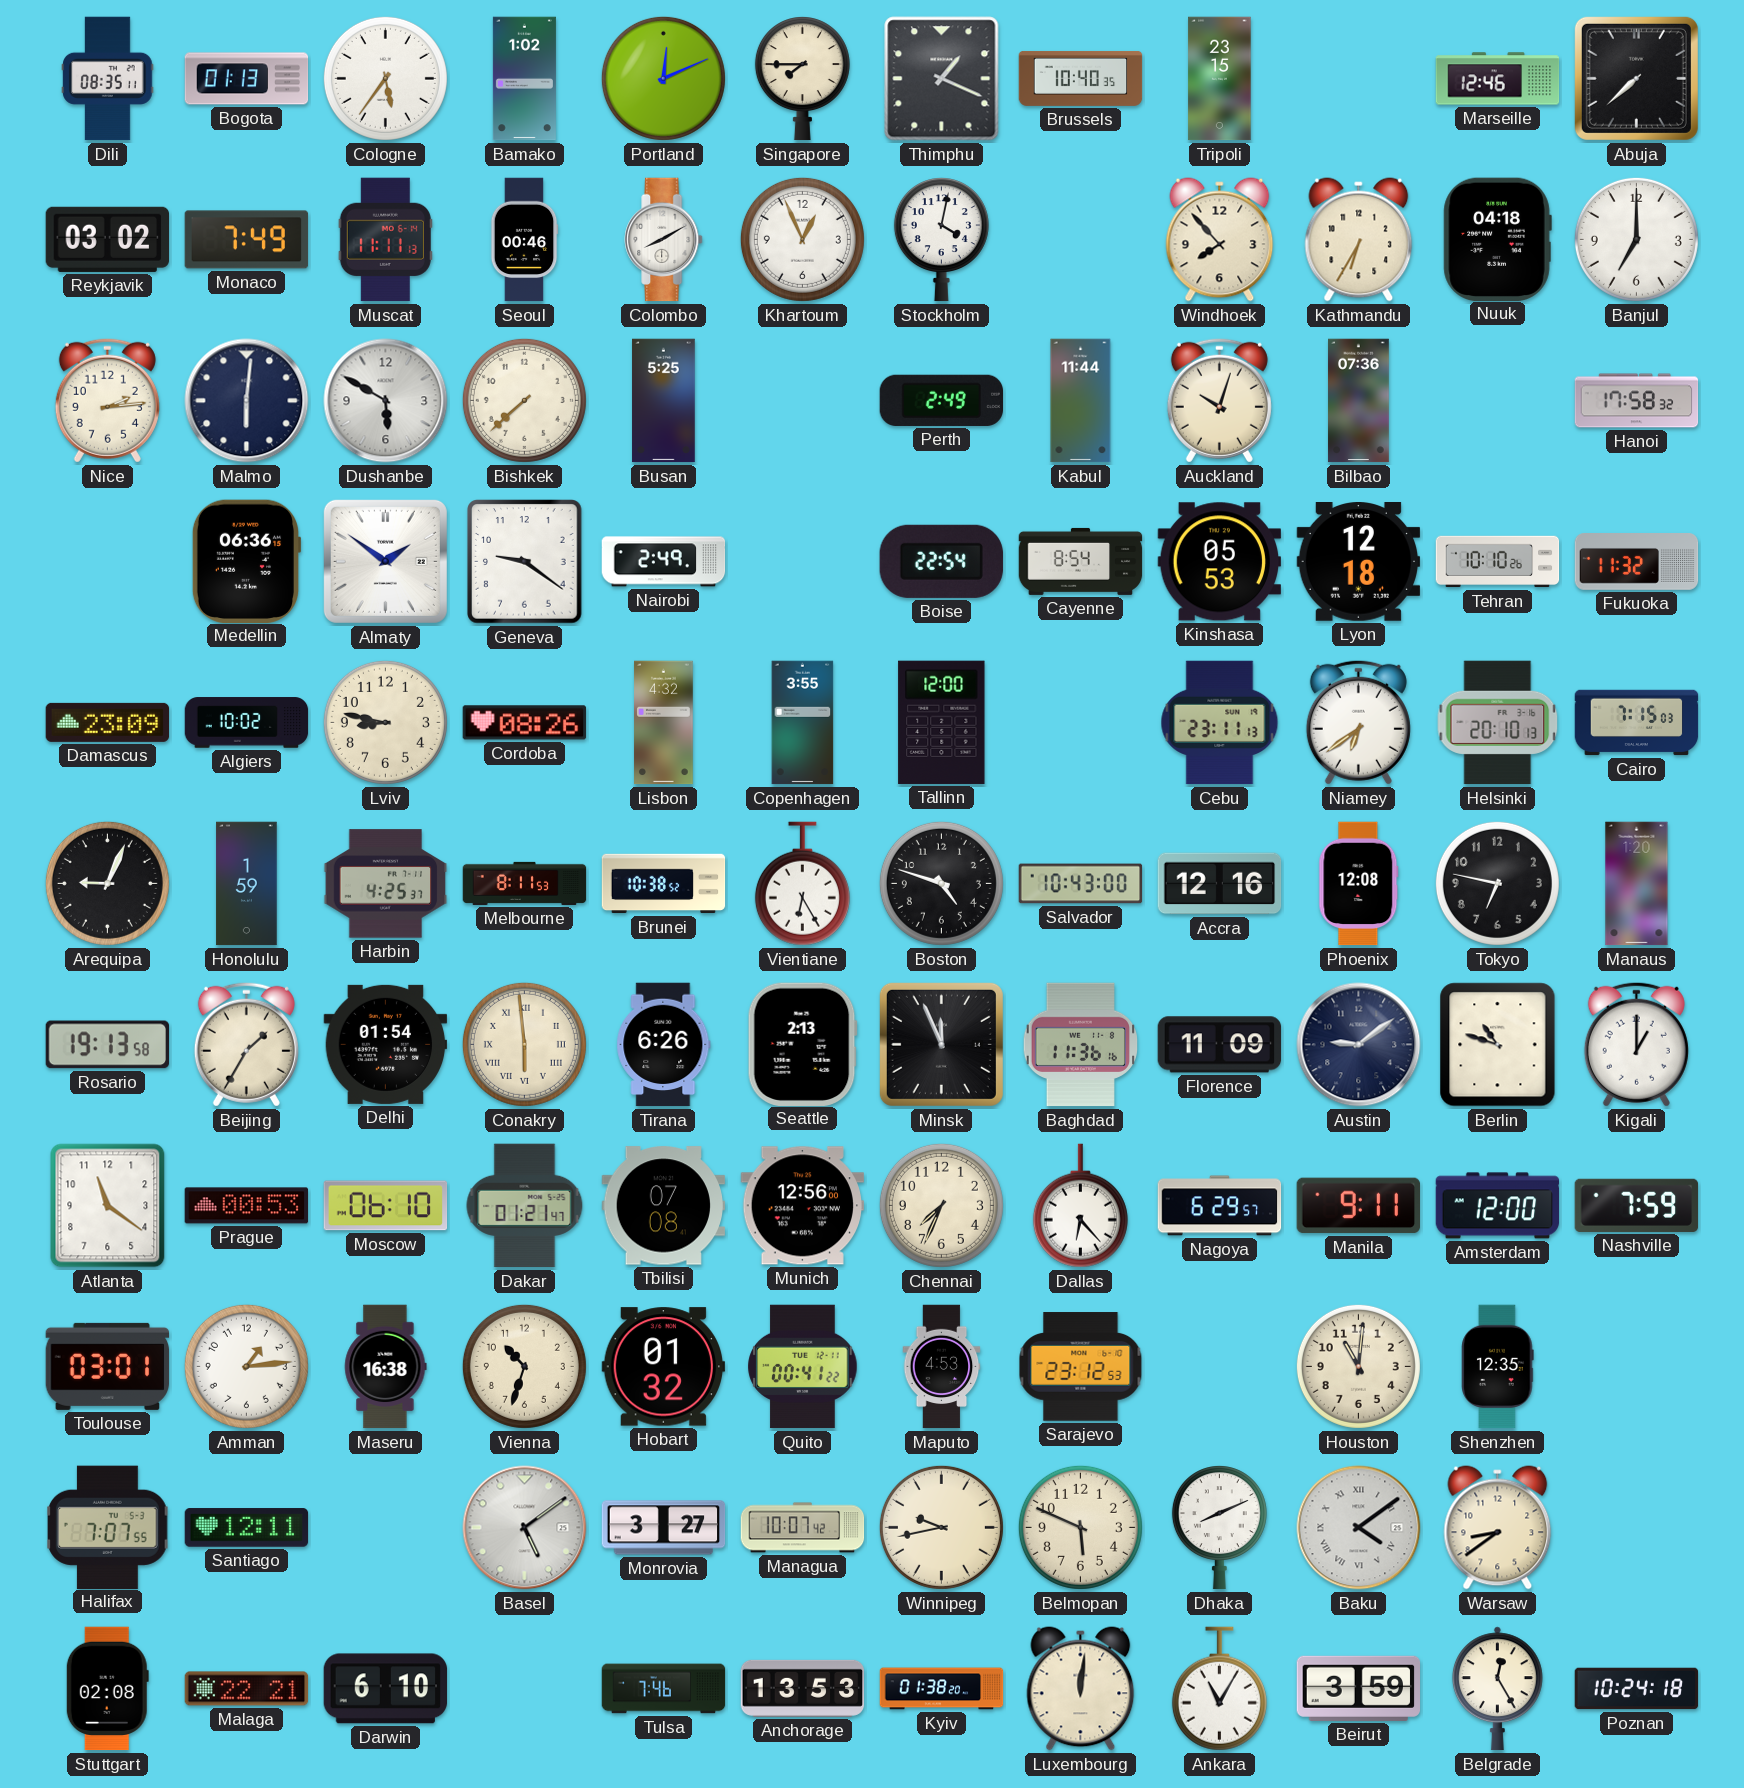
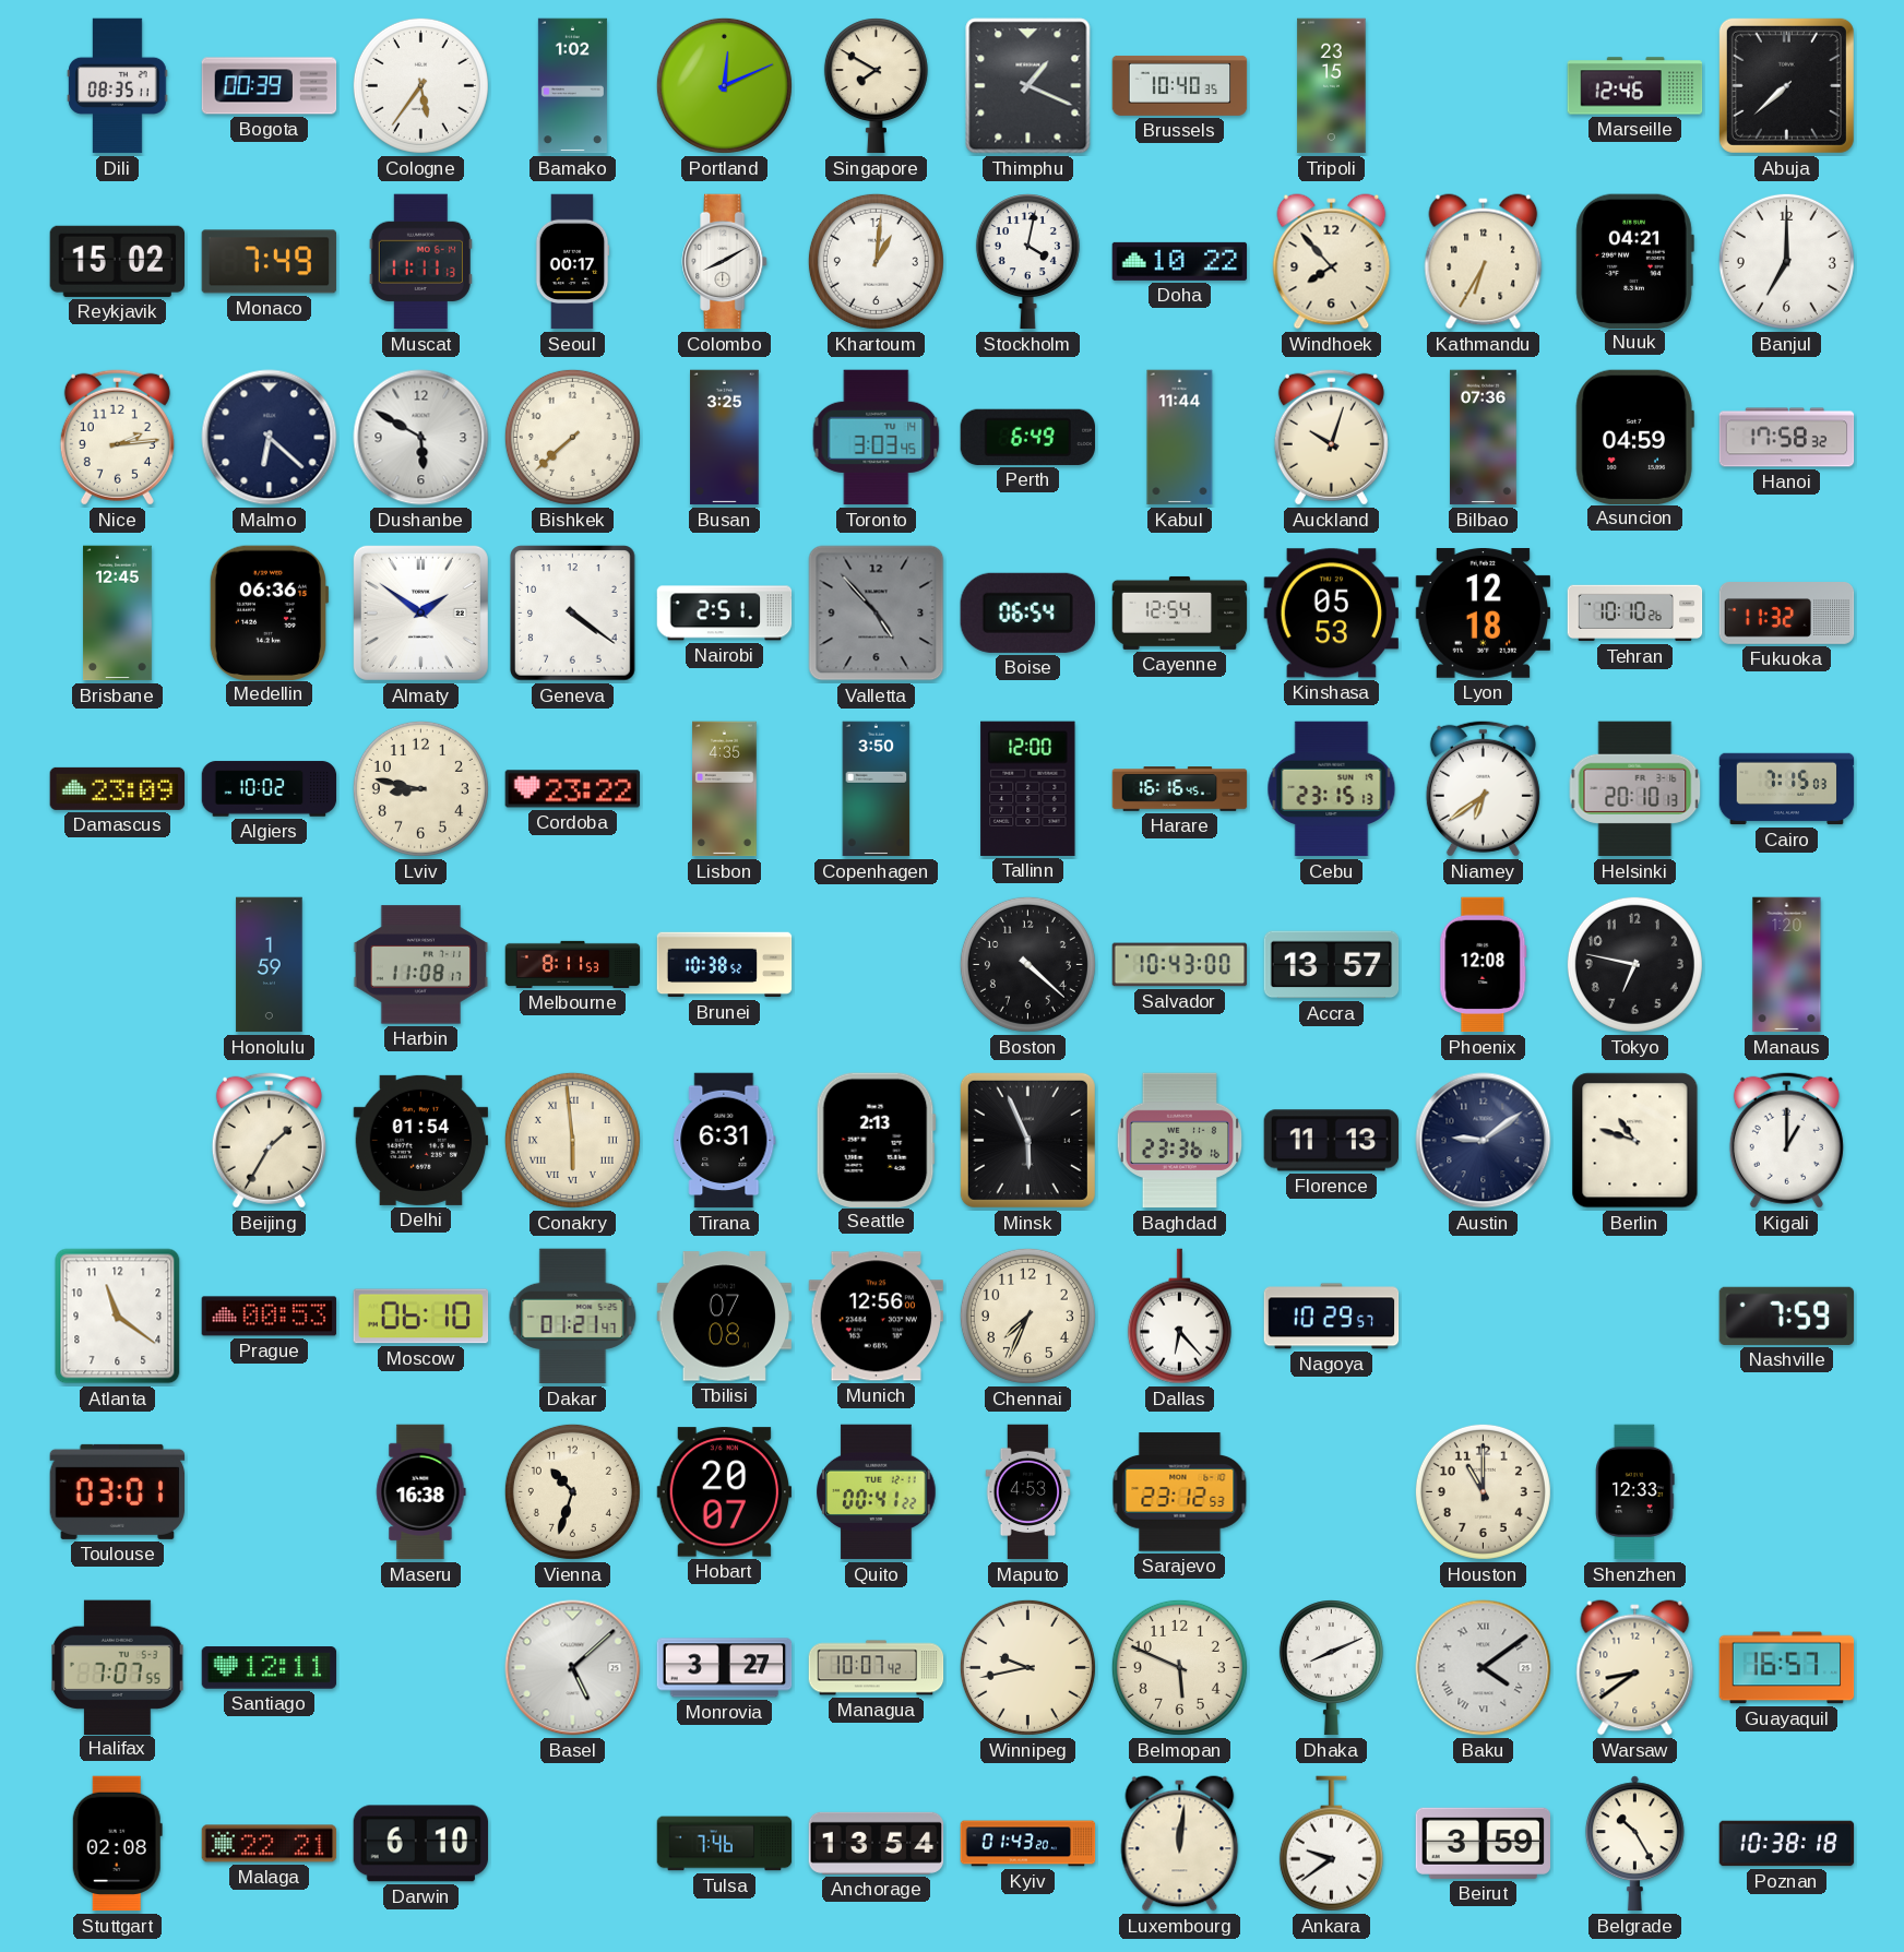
Bogota: 01:13 -> 00:39 (270, 86)
Singapore: 7:45 -> 7:50 (876, 86)
Reykjavik: 03:02 -> 15:02 (118, 261)
Seoul: 00:46 -> 00:17 (572, 262)
Khartoum: 12:56 -> 1:01 (876, 261)
Doha: none -> 10:22 (1180, 261)
Nuuk: 04:18 -> 04:21 (1634, 261)
Malmo: 6:01 -> 6:22 (270, 438)
Busan: 5:25 -> 3:25 (725, 438)
Toronto: none -> 3:03 (877, 438)
Perth: 2:49 -> 6:49 (1027, 437)
Asuncion: none -> 04:59 (1634, 437)
Brisbane: none -> 12:45 (118, 614)
Geneva: 9:21 -> 4:21 (573, 614)
Nairobi: 2:49 -> 2:51 (725, 614)
Valletta: none -> 4:53 (877, 614)
Boise: 22:54 -> 06:54 (1027, 612)
Cayenne: 8:54 -> 12:54 (1180, 612)
Cordoba: 08:26 -> 23:22 (573, 789)
Lisbon: 4:32 -> 4:35 (725, 789)
Copenhagen: 3:55 -> 3:50 (877, 789)
Harare: none -> 16:16 (1180, 789)
Cebu: 23:11 -> 23:15 (1332, 789)
Arequipa: 9:04 -> none (107, 883)
Harbin: 4:25 -> 11:08 (421, 965)
Vientiane: 6:25 -> none (802, 884)
Boston: 4:48 -> 4:22 (1027, 964)
Accra: 12:16 -> 13:57 (1332, 965)
Rosario: 19:13 -> none (108, 1045)
Tirana: 6:26 -> 6:31 (725, 1141)
Minsk: 11:56 -> 5:56 (1027, 1140)
Baghdad: 11:36 -> 23:36 (1180, 1141)
Florence: 11:09 -> 11:13 (1332, 1141)
Nagoya: 6:29 -> 10:29 (1332, 1317)
Manila: 9:11 -> none (1358, 1206)
Amsterdam: 12:00 -> none (1498, 1206)
Amman: 1:14 -> none (246, 1366)
Hobart: 01:32 -> 20:07 (725, 1492)
Houston: 11:01 -> 11:00 (1483, 1491)
Shenzhen: 12:35 -> 12:33 (1635, 1492)
Basel: 5:09 -> 5:08 (573, 1668)
Guayaquil: none -> 16:57 (1787, 1668)
Anchorage: 13:53 -> 13:54 (877, 1843)
Kyiv: 01:38 -> 01:43 (1028, 1844)
Ankara: 11:05 -> 9:39 (1331, 1844)
Belgrade: 12:25 -> 10:25 (1634, 1844)
Poznan: 10:24 -> 10:38 (1787, 1844)
